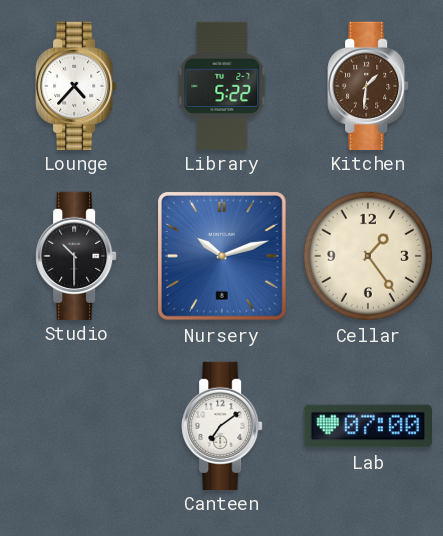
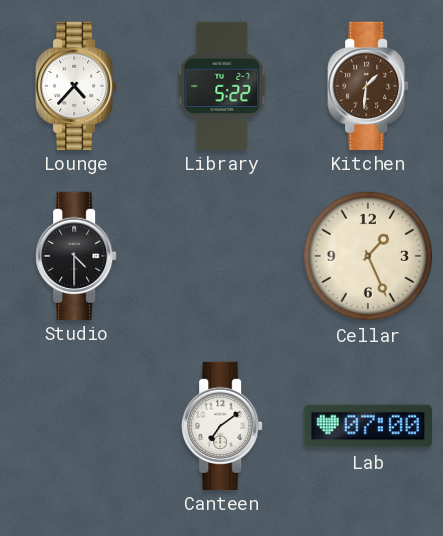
Studio: 10:30 -> 4:30 (76, 255)
Nursery: 10:12 -> none (223, 257)
Cellar: 1:24 -> 1:26 (368, 256)
